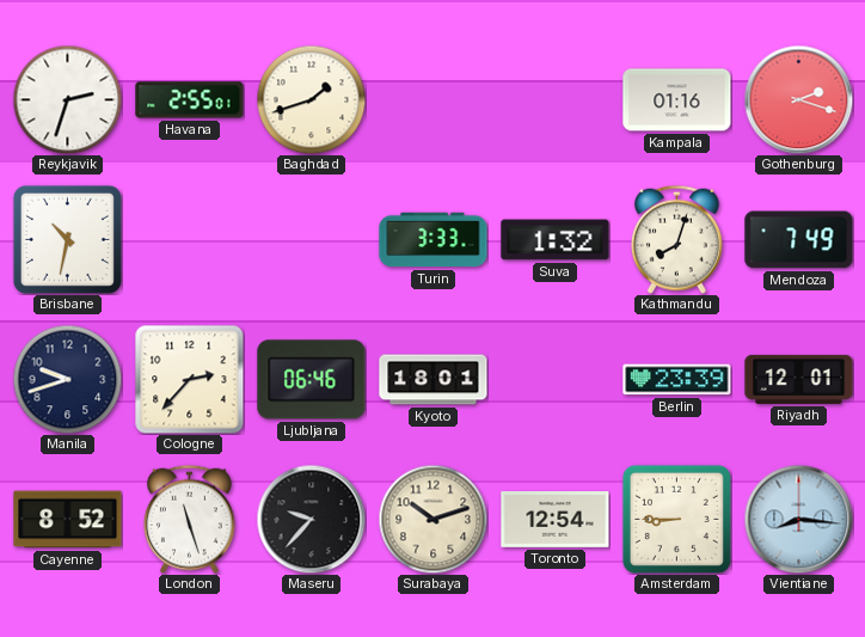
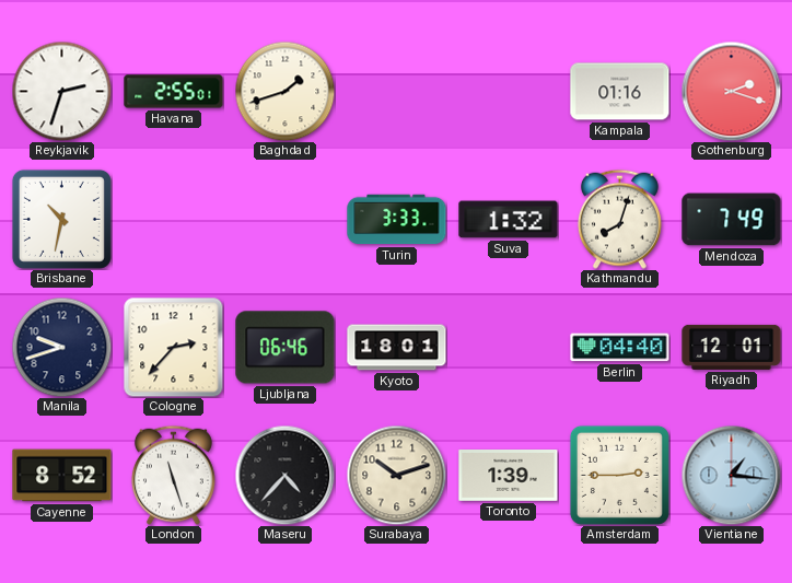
Berlin: 23:39 -> 04:40 (620, 348)
Maseru: 9:37 -> 4:37 (284, 475)
Toronto: 12:54 -> 1:39 (509, 476)
Amsterdam: 8:45 -> 2:45 (619, 475)
Vientiane: 8:16 -> 1:16 (731, 475)
